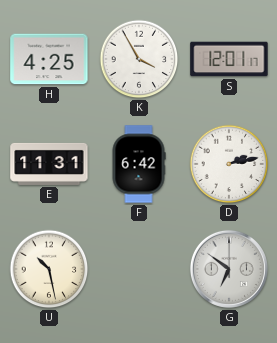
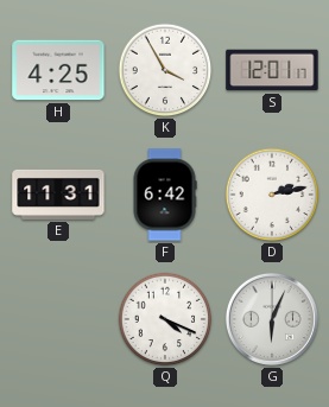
U: 10:28 -> none (49, 269)
Q: none -> 4:19 (165, 319)
G: 6:51 -> 6:04 (272, 319)
